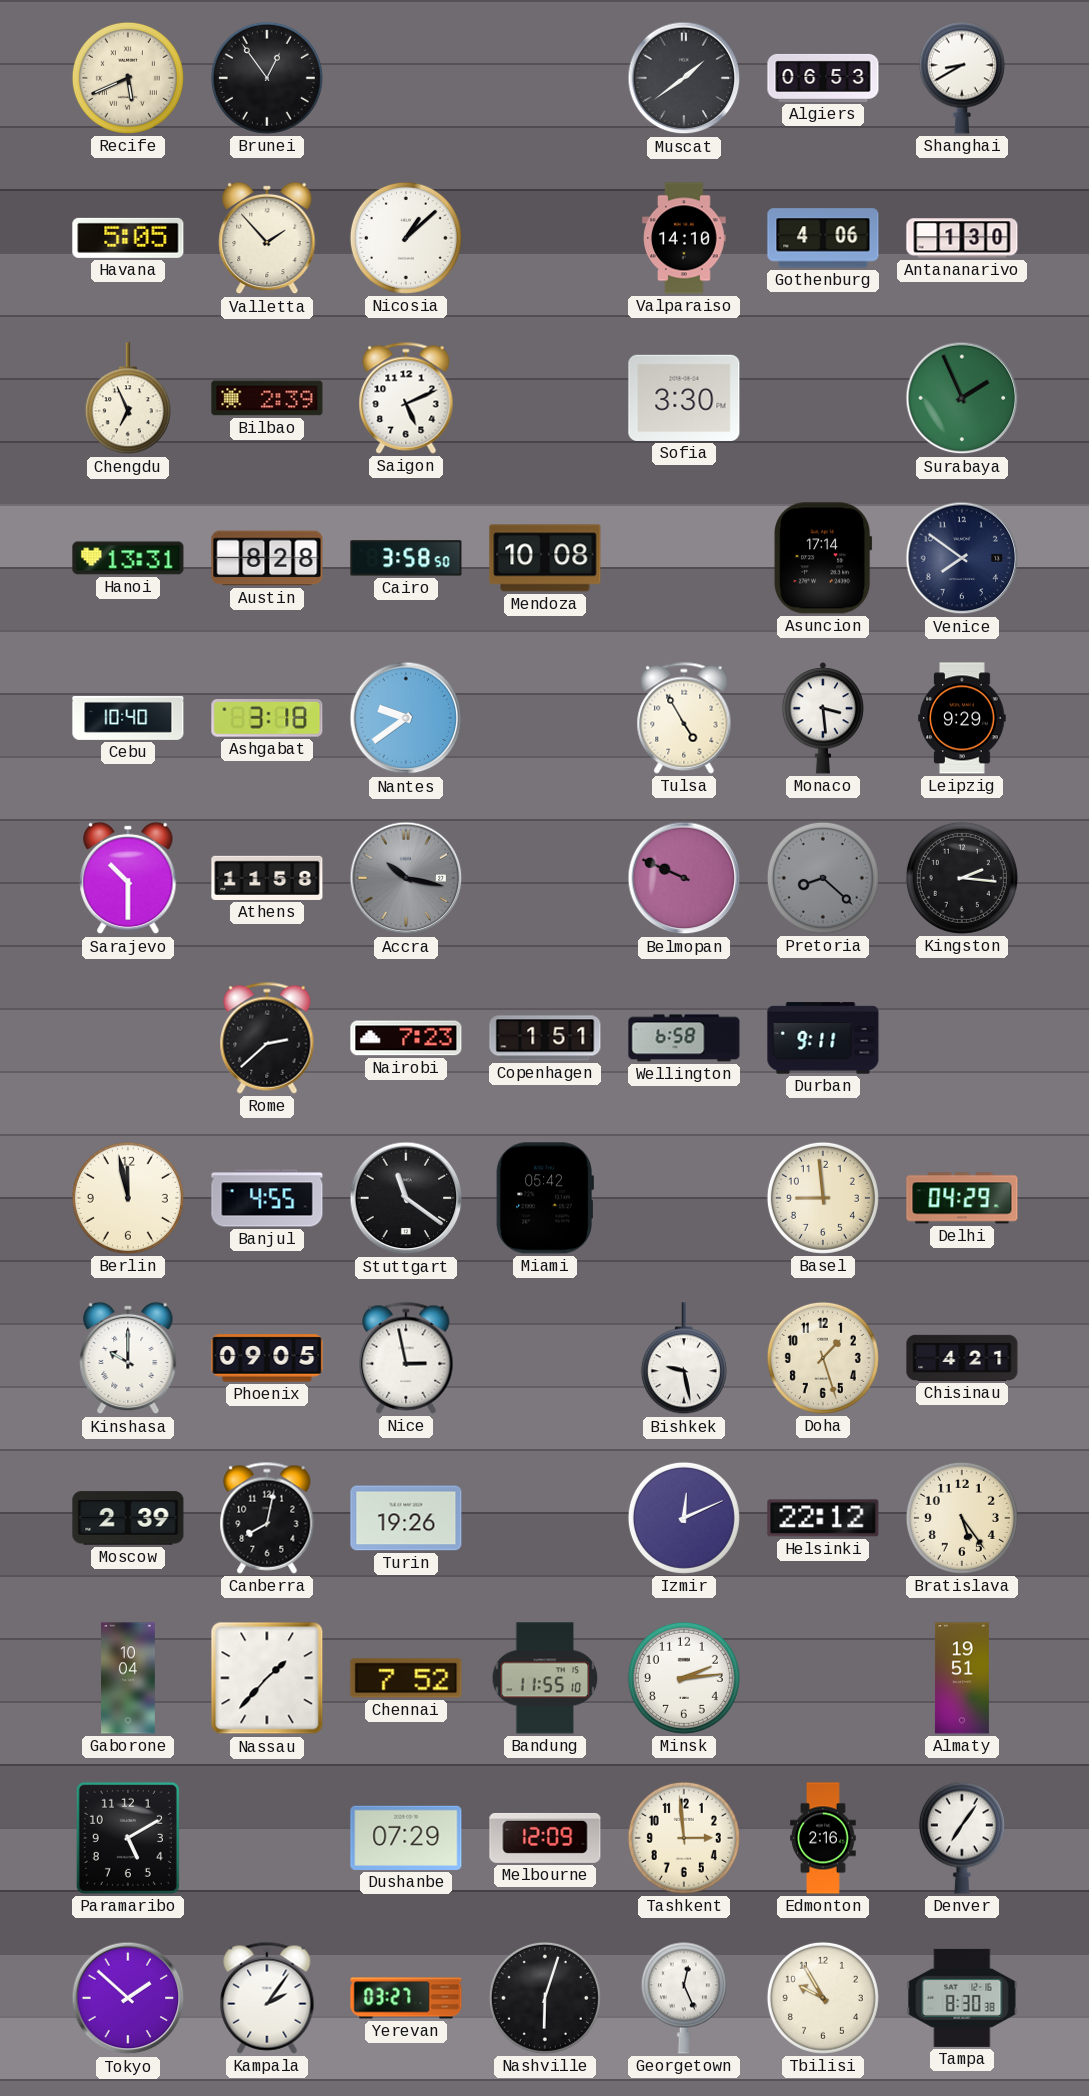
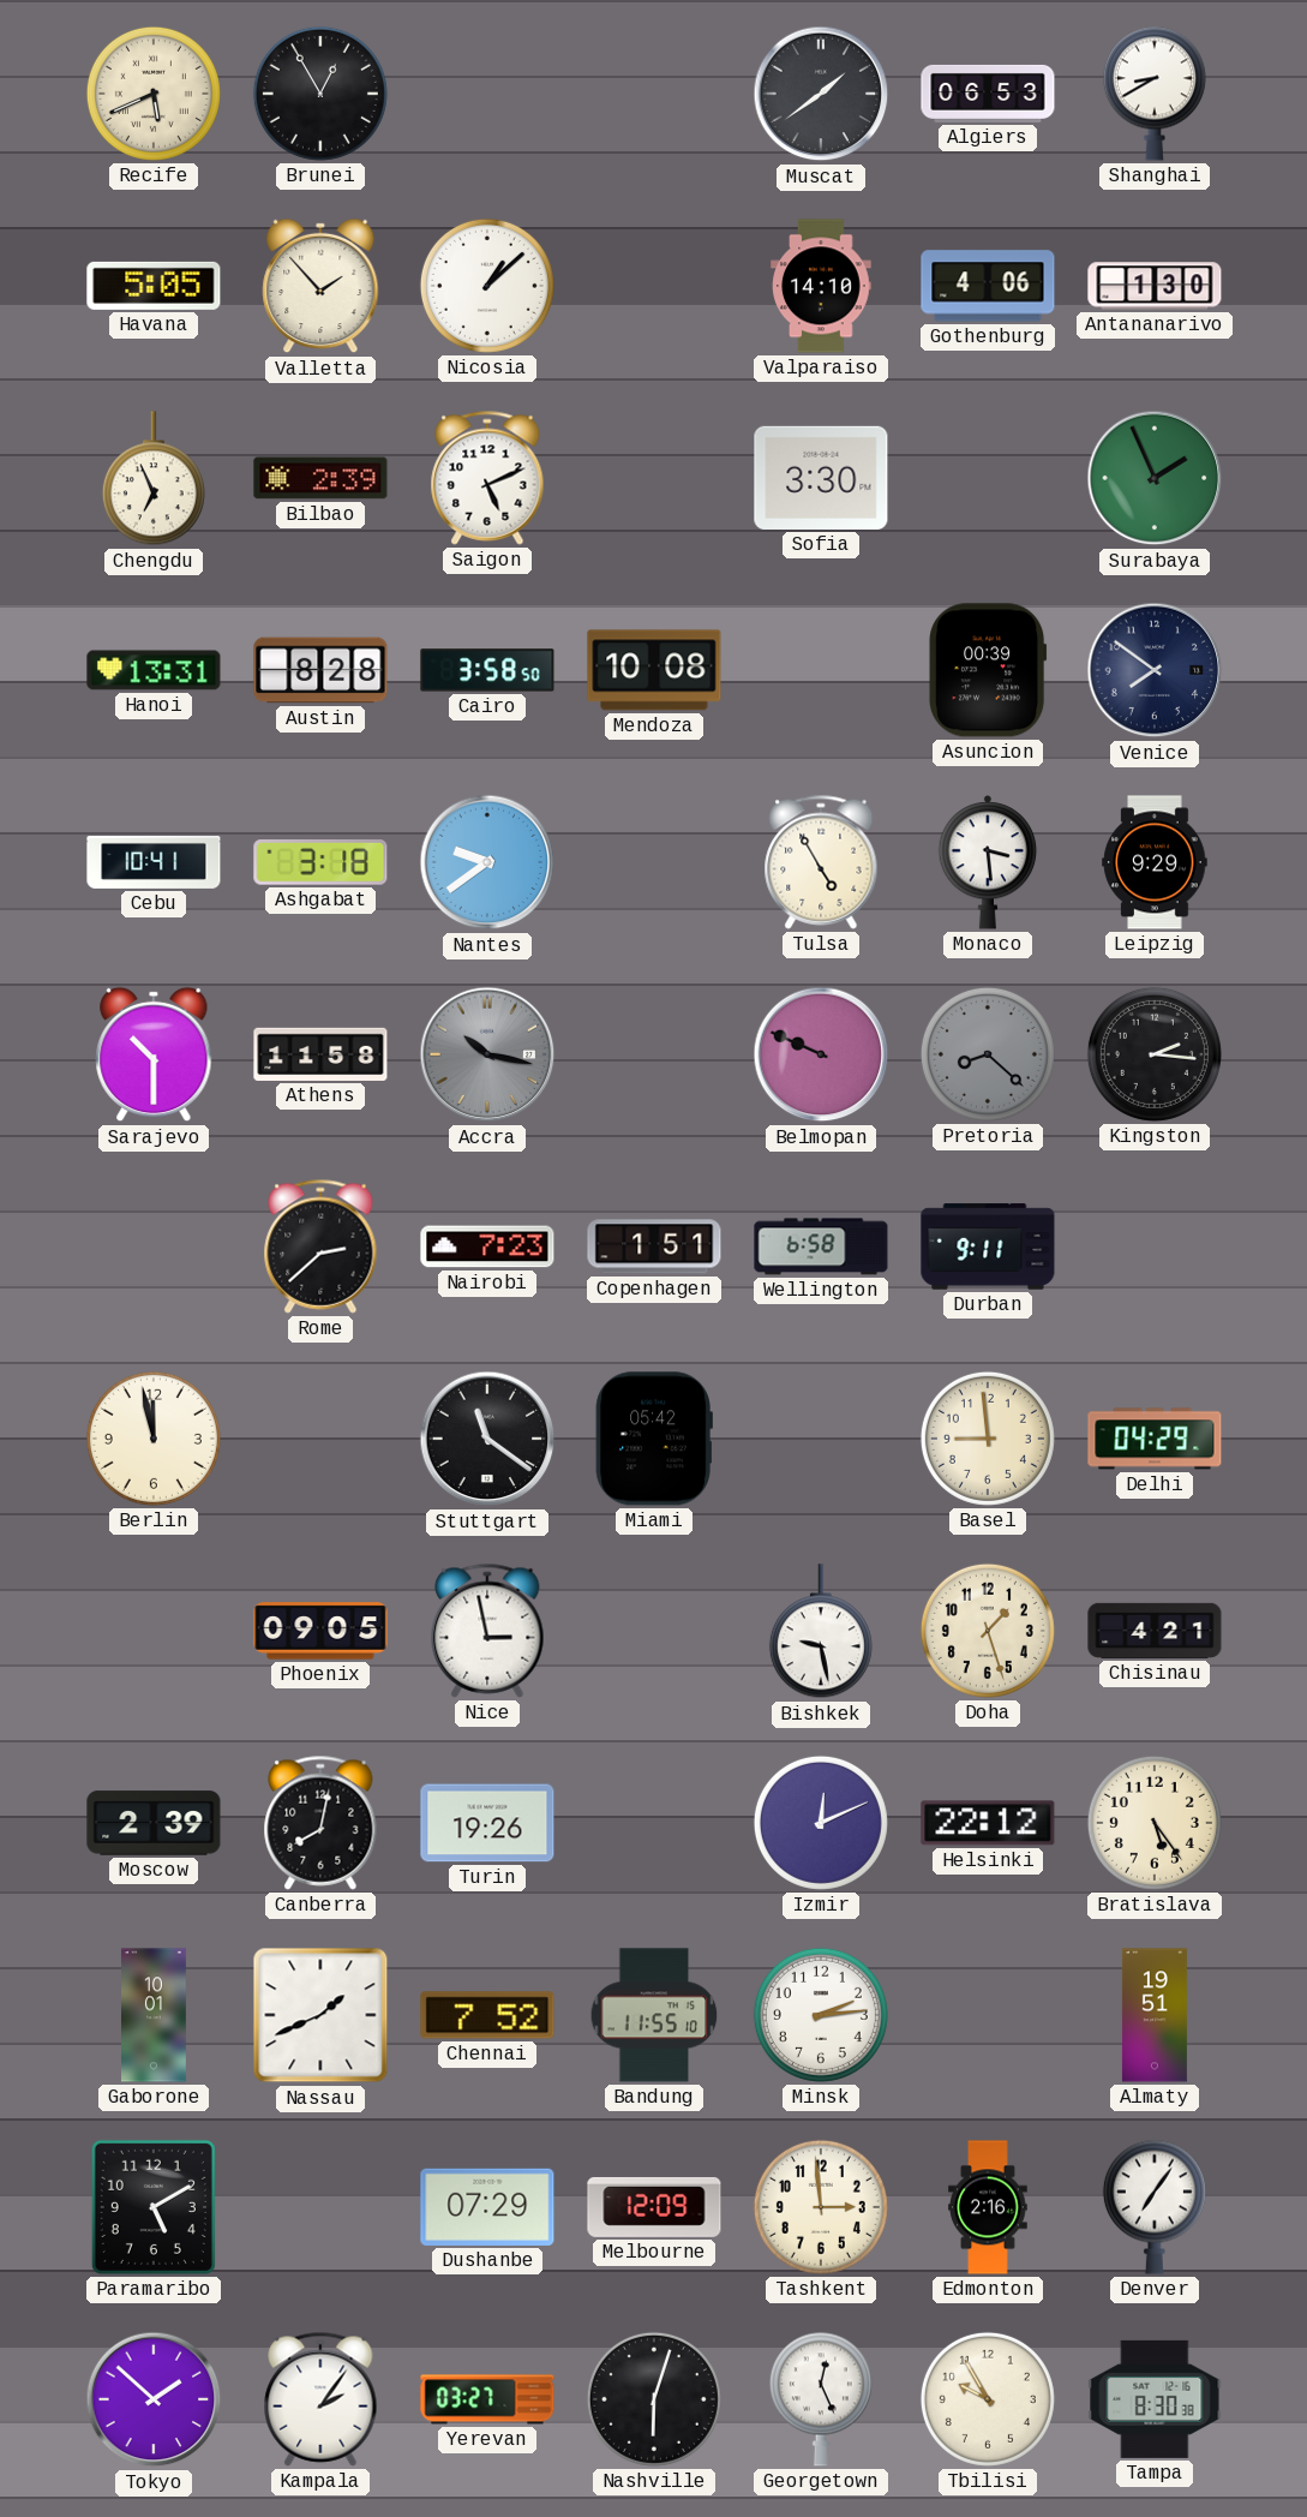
Brunei: 12:54 -> 12:55 (320, 94)
Asuncion: 17:14 -> 00:39 (988, 670)
Cebu: 10:40 -> 10:41 (154, 862)
Banjul: 4:55 -> none (267, 1198)
Kinshasa: 10:00 -> none (128, 1358)
Gaborone: 10:04 -> 10:01 (155, 2015)
Nassau: 1:37 -> 1:41 (320, 2015)
